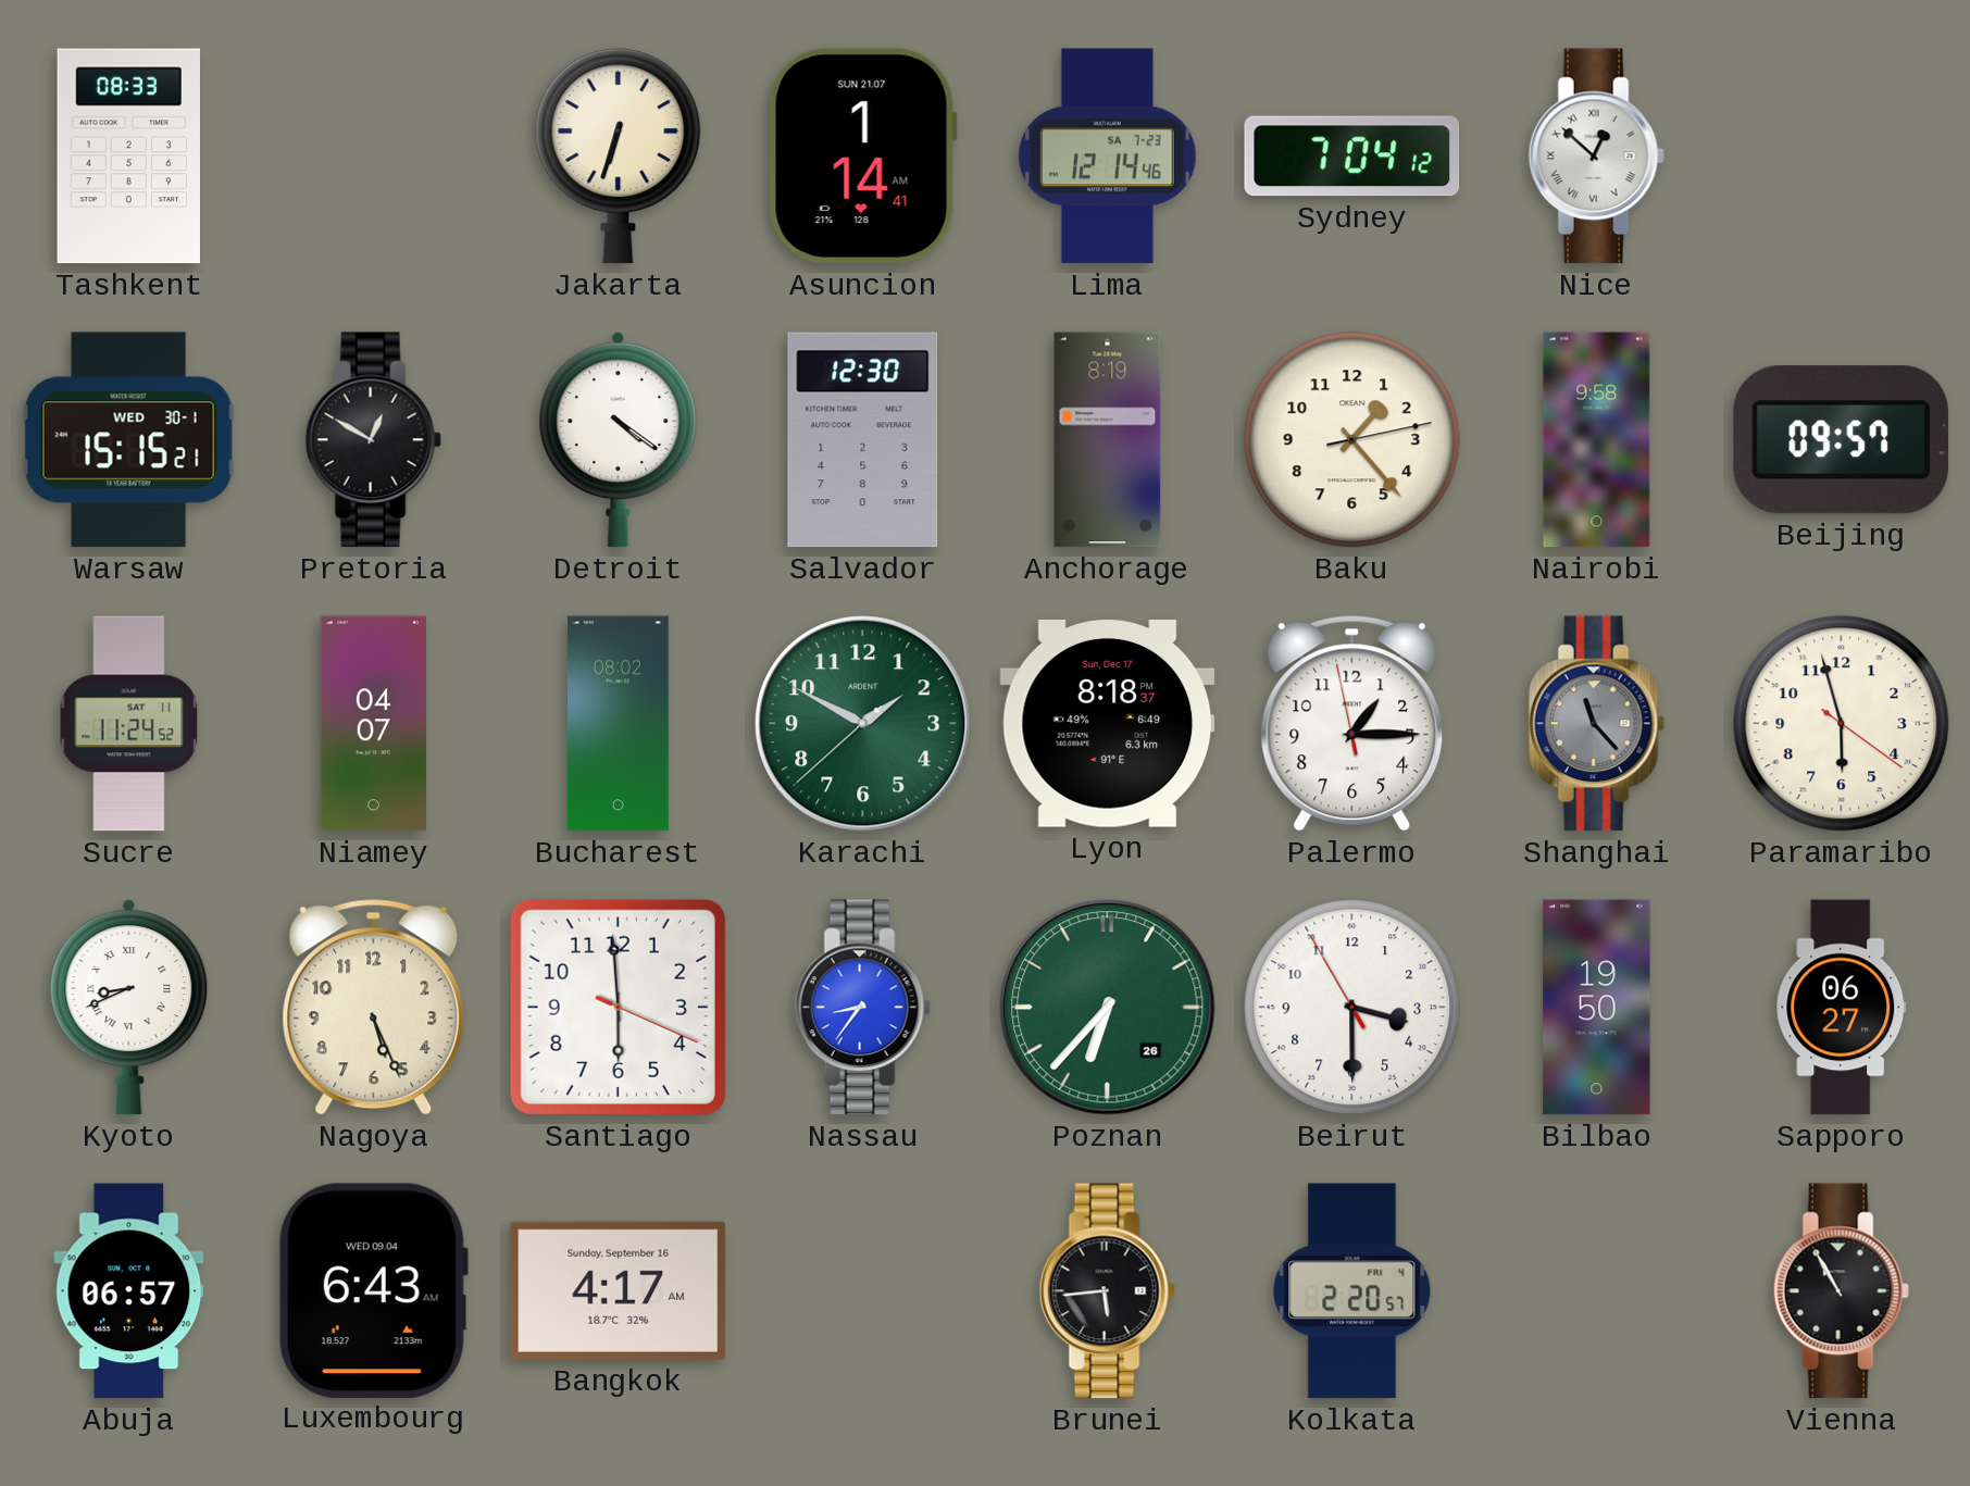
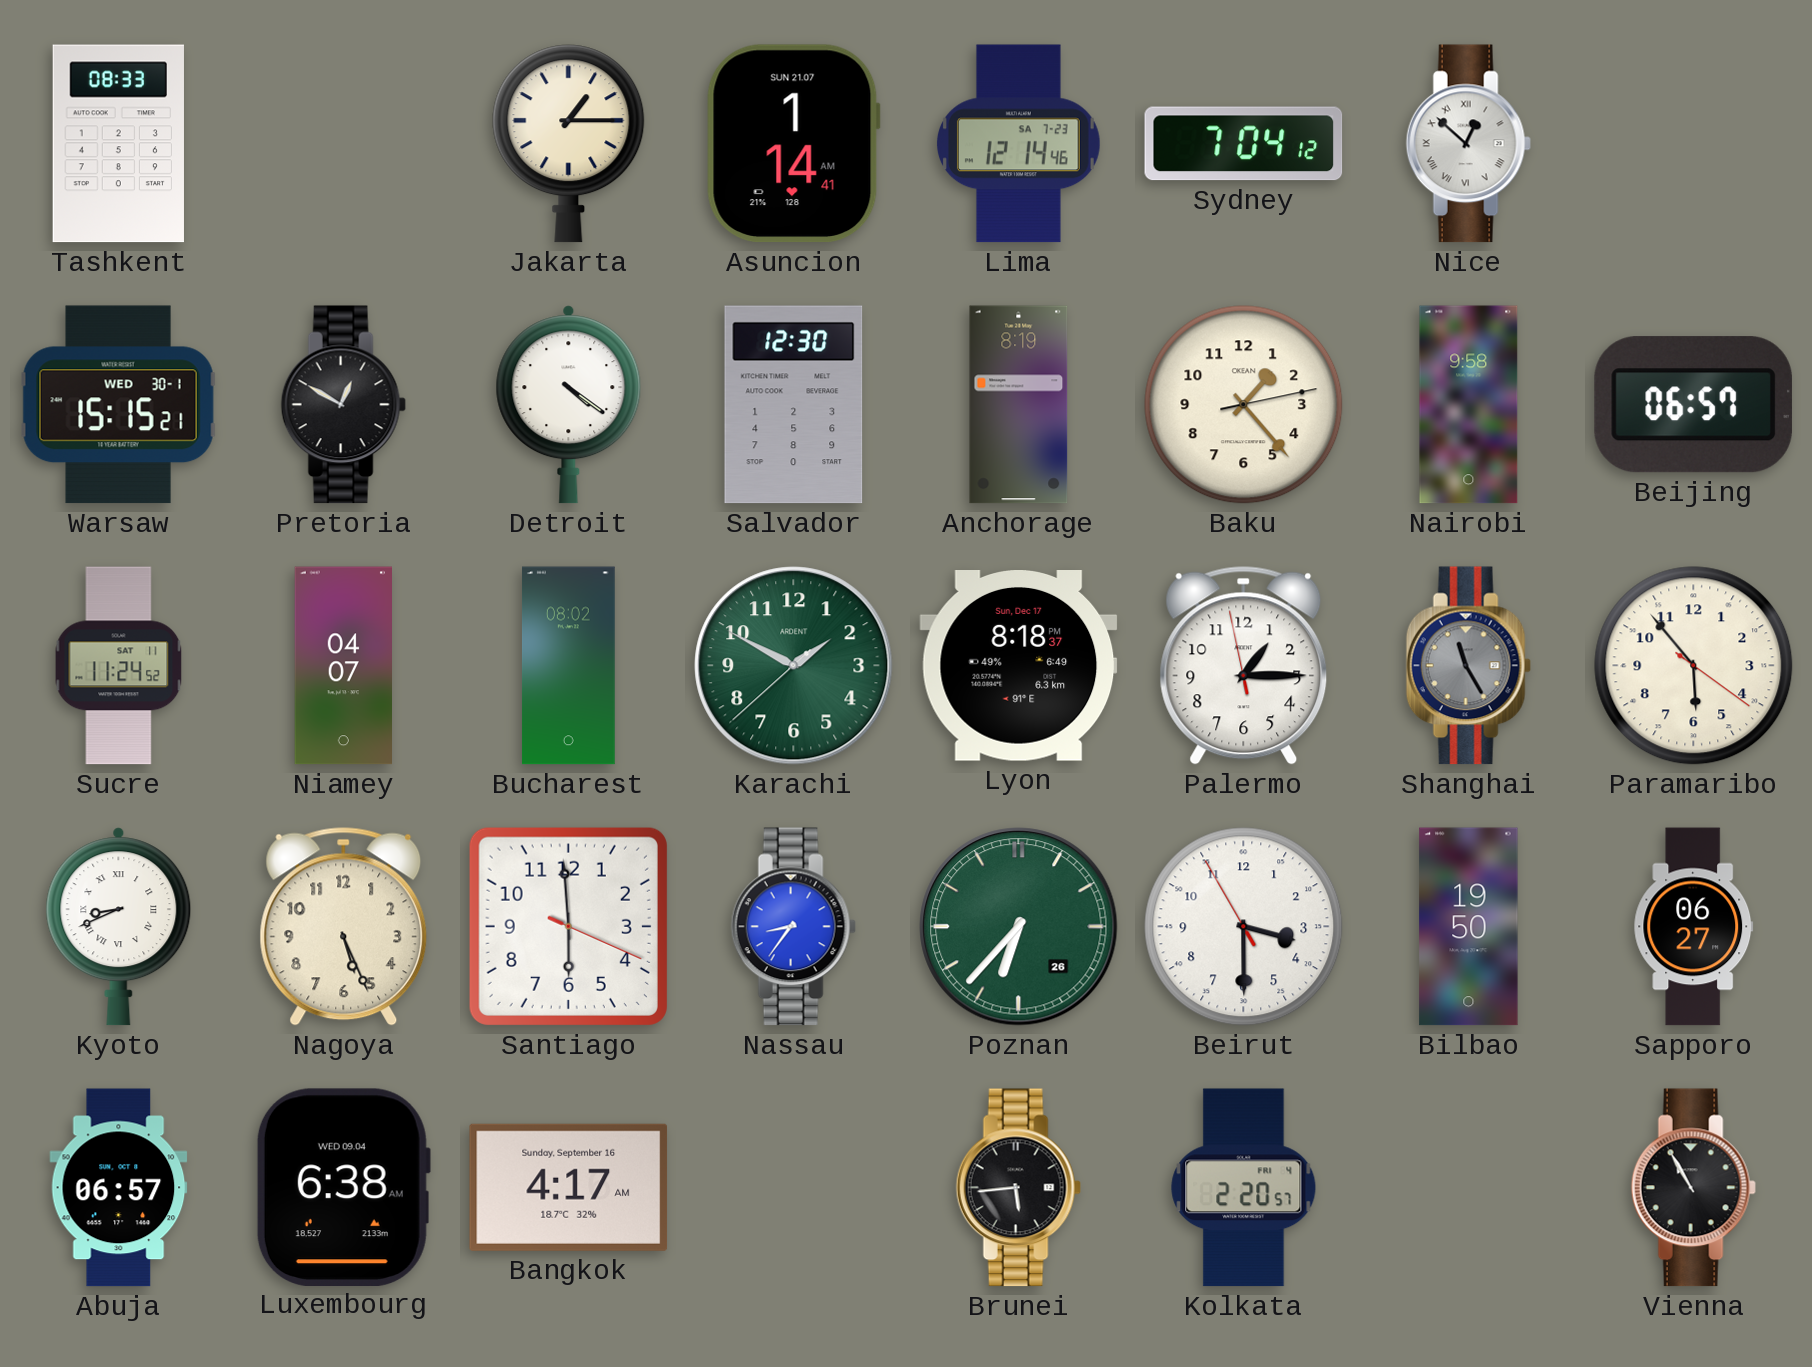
Jakarta: 6:33 -> 1:15 (569, 144)
Beijing: 09:57 -> 06:57 (1693, 405)
Shanghai: 11:23 -> 11:25 (1468, 666)
Paramaribo: 5:57 -> 5:53 (1694, 666)
Luxembourg: 6:43 -> 6:38 (343, 1187)
